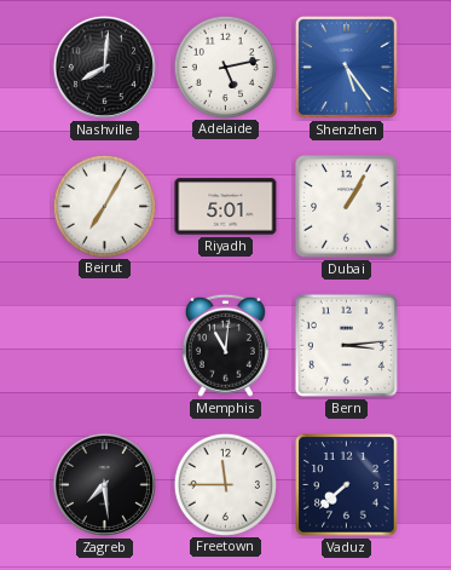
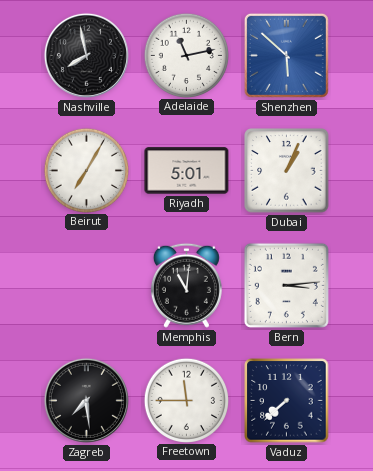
Nashville: 8:01 -> 7:58 (86, 55)
Adelaide: 5:13 -> 11:13 (186, 55)
Shenzhen: 5:24 -> 5:52 (286, 55)
Dubai: 1:05 -> 1:04 (287, 171)
